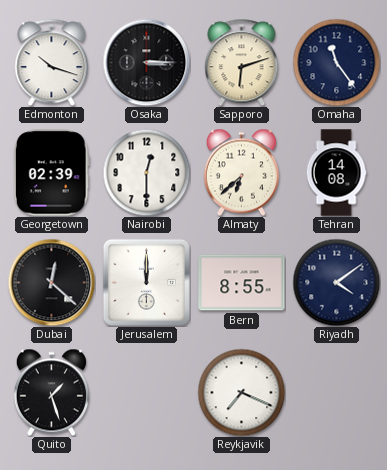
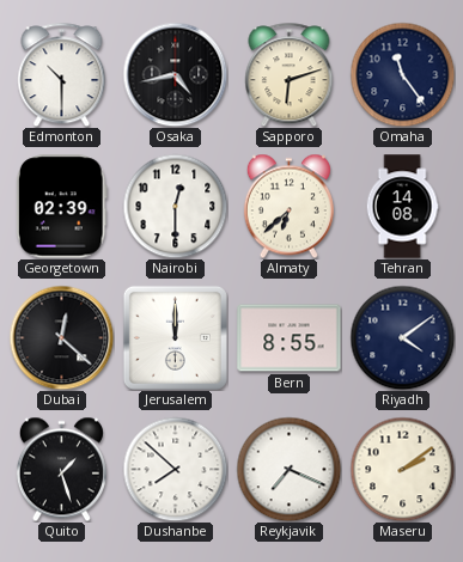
Edmonton: 10:18 -> 10:30 (62, 74)
Osaka: 3:15 -> 4:43 (175, 74)
Dushanbe: none -> 7:52 (175, 469)
Maseru: none -> 2:09 (402, 469)
